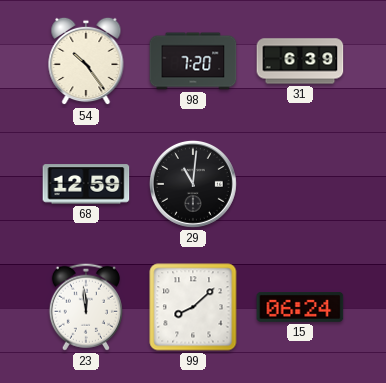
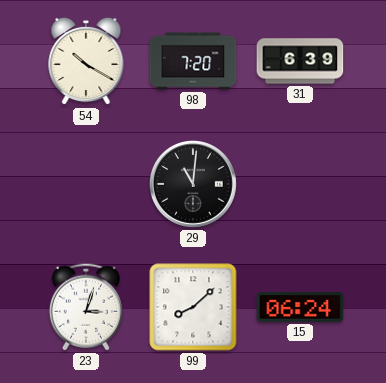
54: 10:24 -> 10:20 (86, 61)
68: 12:59 -> none (86, 184)
23: 11:59 -> 3:03 (86, 307)
